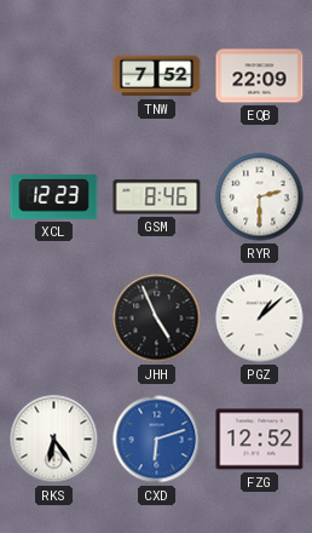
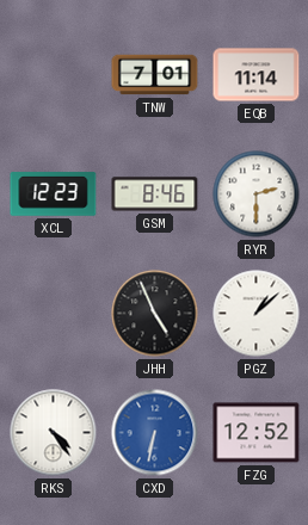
TNW: 7:52 -> 7:01 (155, 75)
EQB: 22:09 -> 11:14 (257, 75)
RKS: 6:24 -> 4:24 (54, 433)
CXD: 6:12 -> 6:32 (155, 433)
